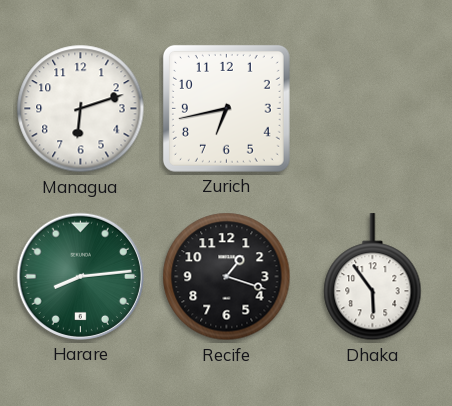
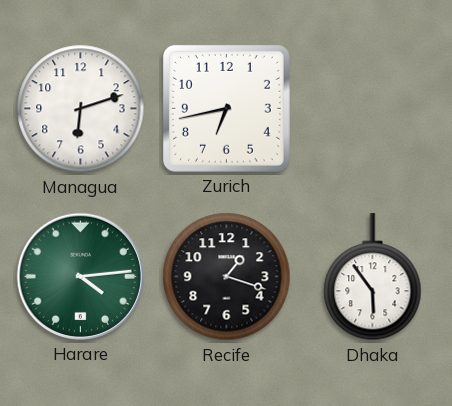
Harare: 8:14 -> 4:14 (80, 276)
